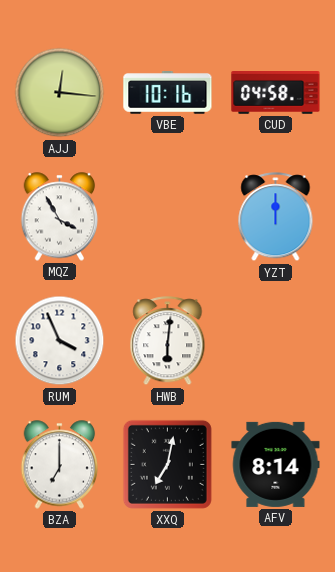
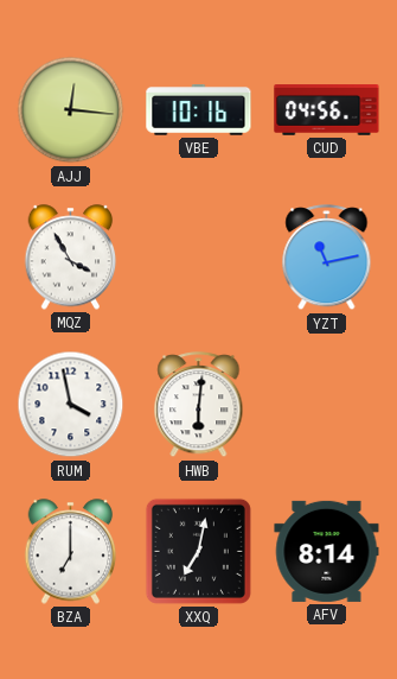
CUD: 04:58 -> 04:56 (327, 110)
YZT: 12:00 -> 11:13 (327, 258)
RUM: 3:56 -> 3:58 (71, 405)
